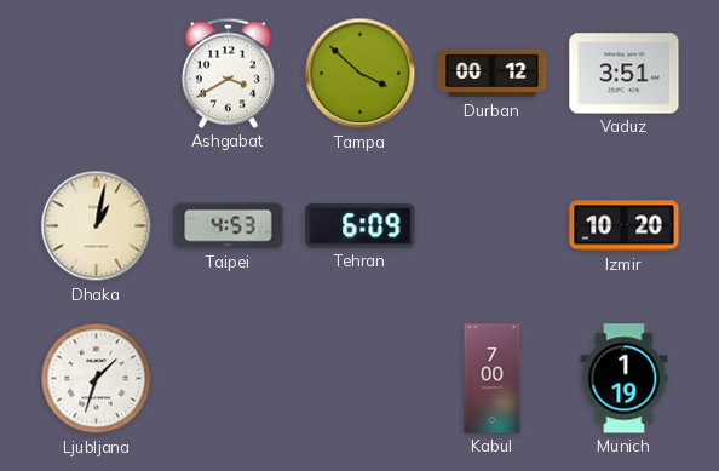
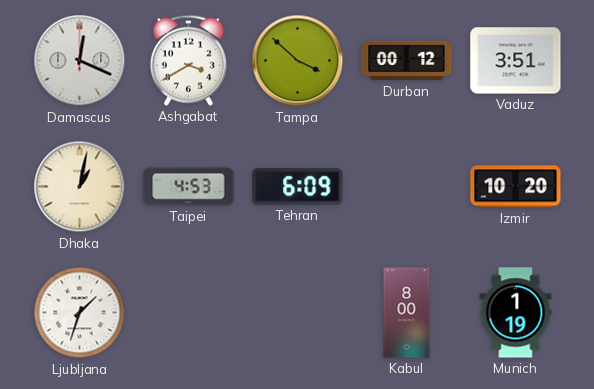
Damascus: none -> 12:19 (80, 61)
Kabul: 7:00 -> 8:00 (407, 313)
